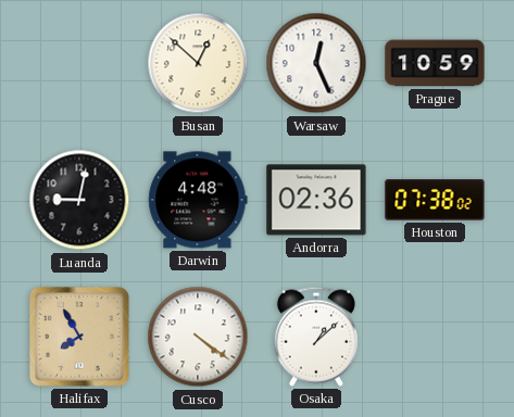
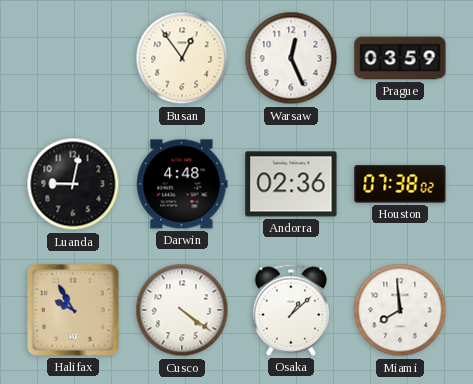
Busan: 12:52 -> 12:54 (182, 58)
Prague: 10:59 -> 03:59 (400, 58)
Halifax: 7:55 -> 9:55 (74, 311)
Miami: none -> 7:59 (400, 310)
